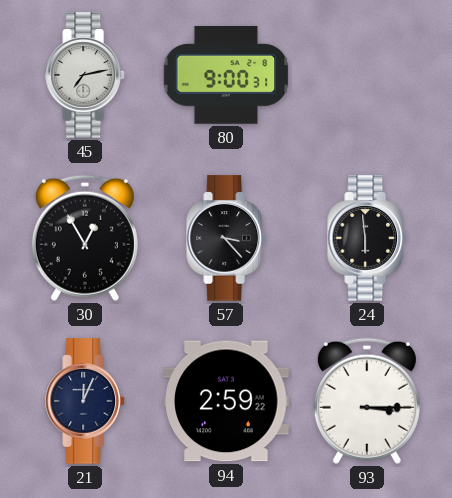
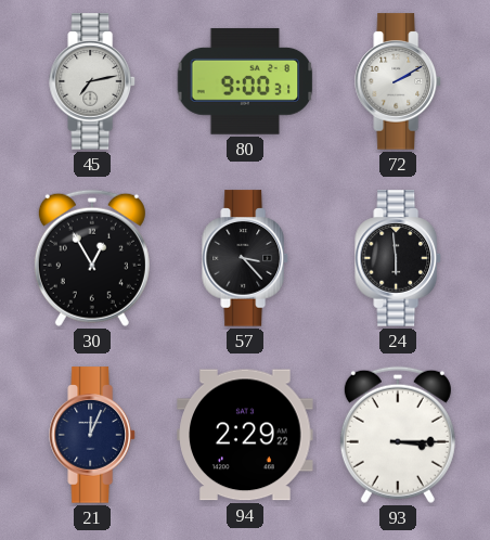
72: none -> 2:10 (399, 81)
94: 2:59 -> 2:29 (245, 435)
